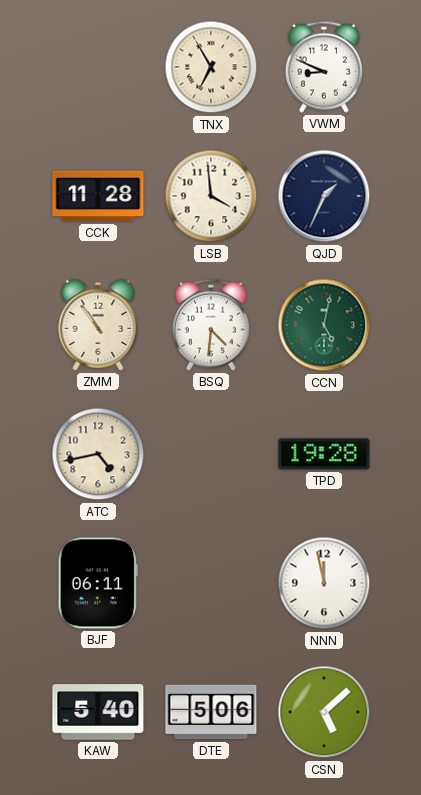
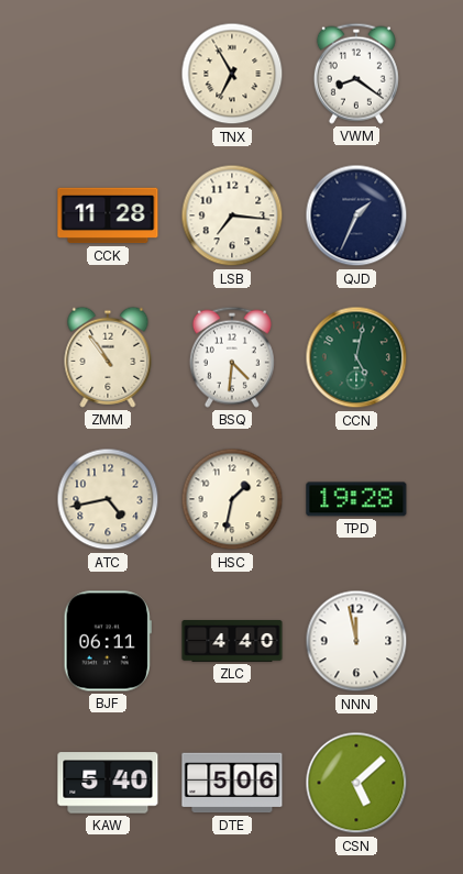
VWM: 8:49 -> 8:21 (356, 74)
LSB: 3:59 -> 7:16 (232, 215)
HSC: none -> 1:32 (232, 499)
ZLC: none -> 4:40 (232, 642)
